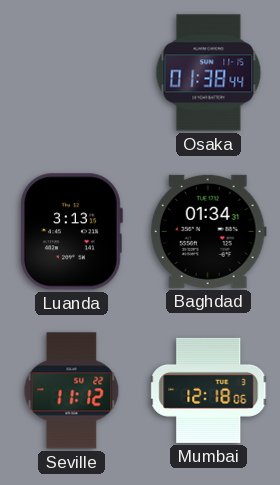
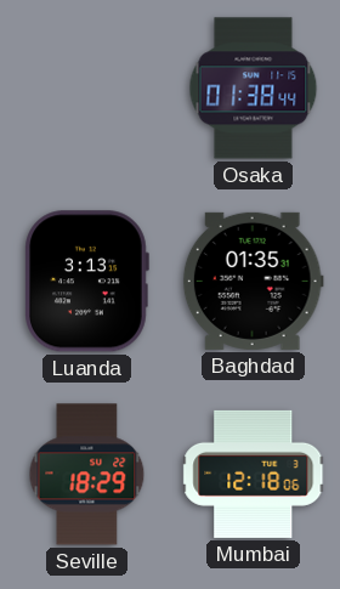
Baghdad: 01:34 -> 01:35 (253, 281)
Seville: 11:12 -> 18:29 (87, 475)
